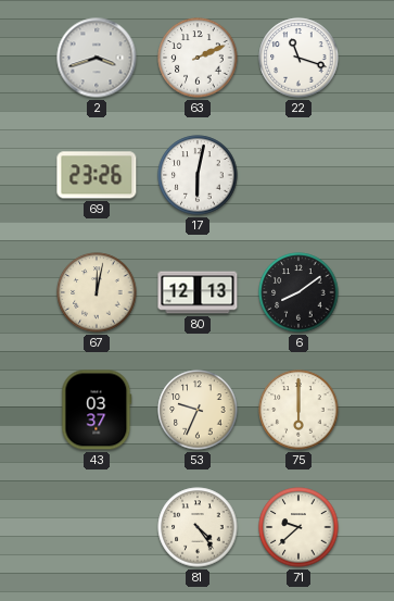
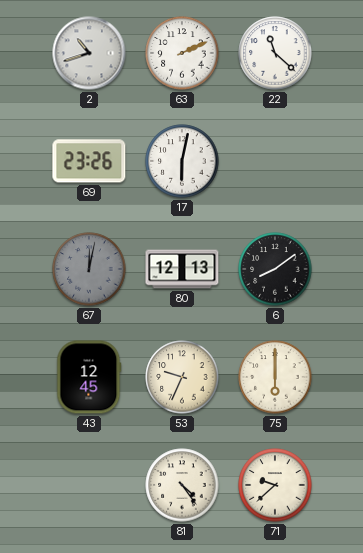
2: 3:42 -> 10:42 (89, 53)
22: 11:18 -> 11:22 (275, 53)
67 dial: cream -> grey (89, 269)
43: 03:37 -> 12:45 (89, 377)
